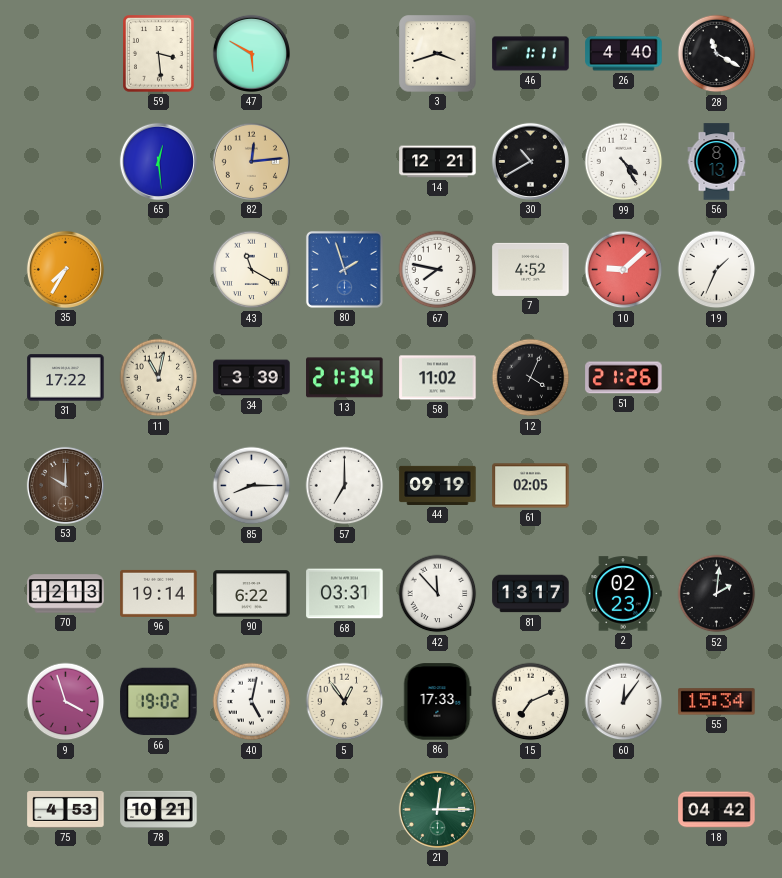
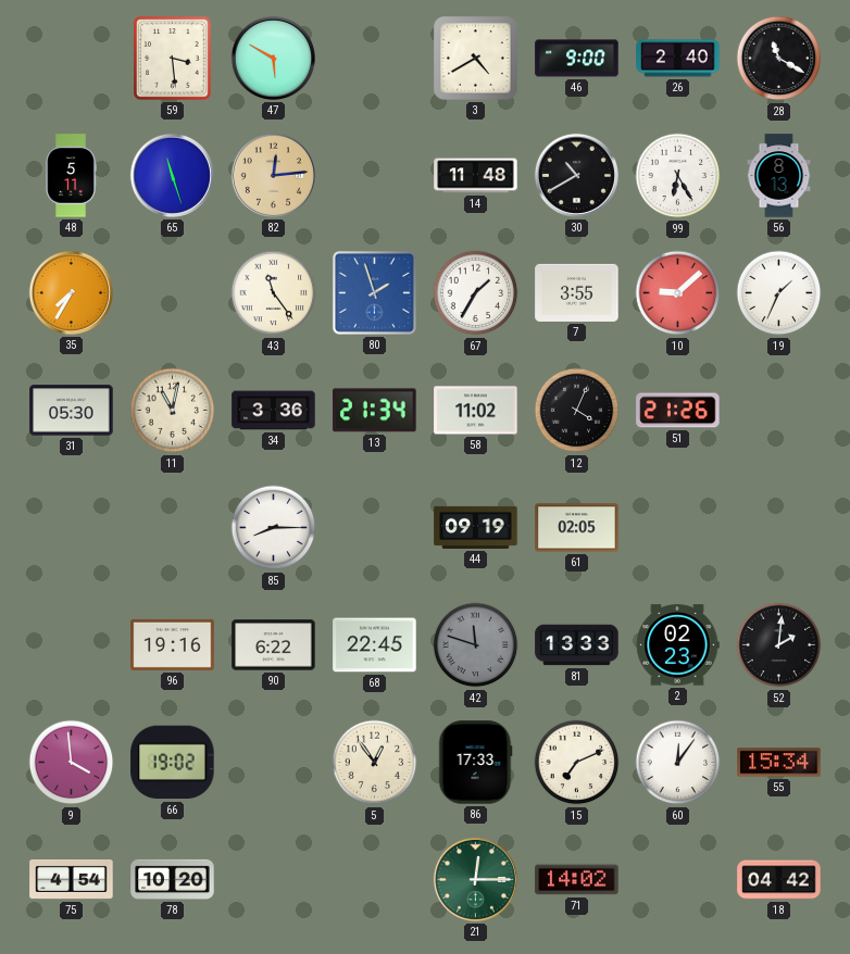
3: 3:42 -> 4:40 (476, 59)
46: 1:11 -> 9:00 (577, 59)
26: 4:40 -> 2:40 (678, 59)
48: none -> 5:11 (71, 176)
65: 12:29 -> 11:27 (172, 175)
14: 12:21 -> 11:48 (476, 176)
99: 4:25 -> 6:25 (678, 176)
43: 11:20 -> 11:24 (274, 293)
67: 7:47 -> 1:35 (476, 293)
7: 4:52 -> 3:55 (577, 292)
31: 17:22 -> 05:30 (72, 411)
34: 3:39 -> 3:36 (274, 411)
53: 10:00 -> none (65, 485)
57: 7:00 -> none (345, 486)
70: 12:13 -> none (66, 594)
96: 19:14 -> 19:16 (173, 644)
68: 03:31 -> 22:45 (375, 645)
42: 11:53 -> 11:48 (476, 645)
42 dial: white -> grey (476, 645)
81: 13:17 -> 13:33 (577, 645)
9: 3:57 -> 3:59 (72, 763)
40: 5:02 -> none (252, 702)
75: 4:53 -> 4:54 (72, 879)
78: 10:21 -> 10:20 (173, 879)
71: none -> 14:02 (577, 880)
